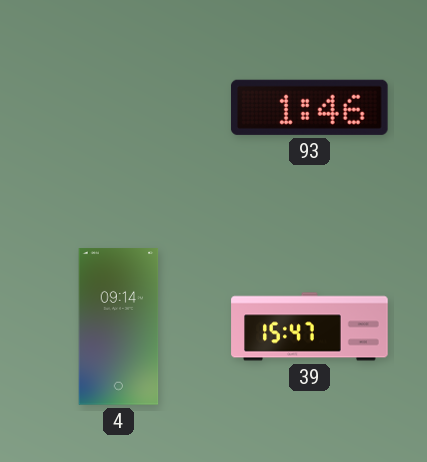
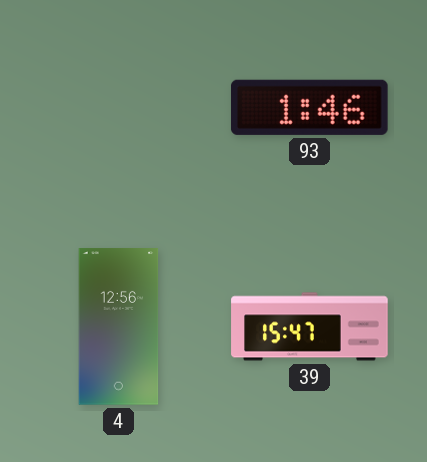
4: 09:14 -> 12:56 (119, 327)
